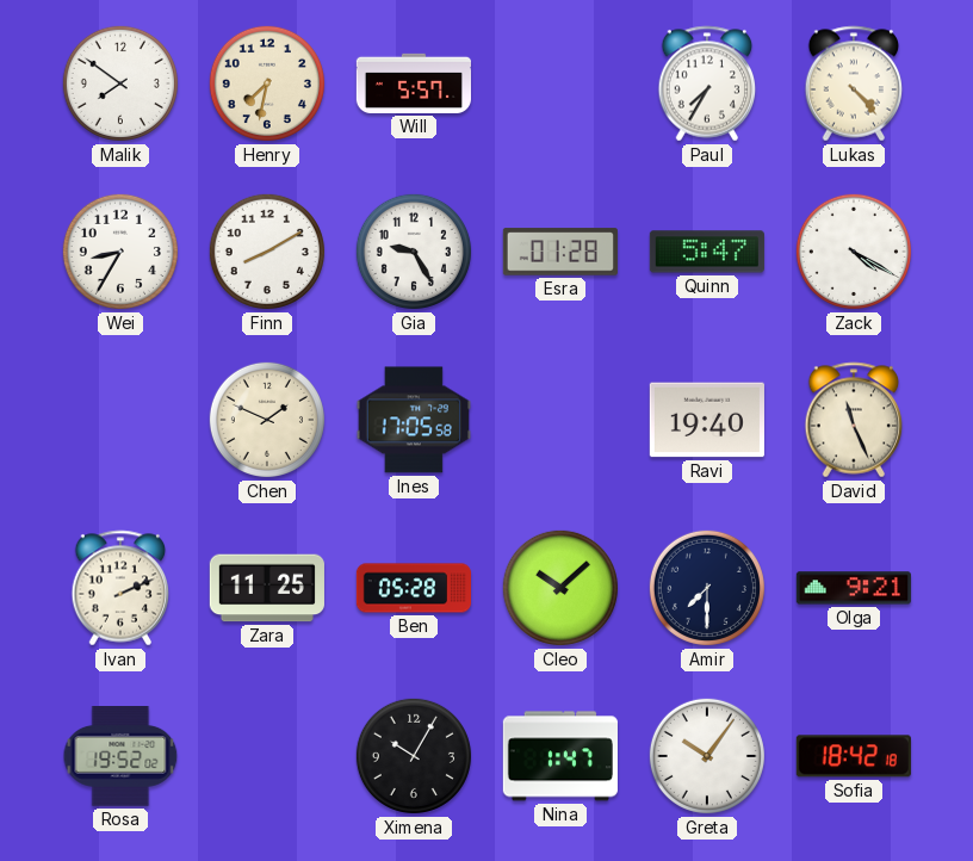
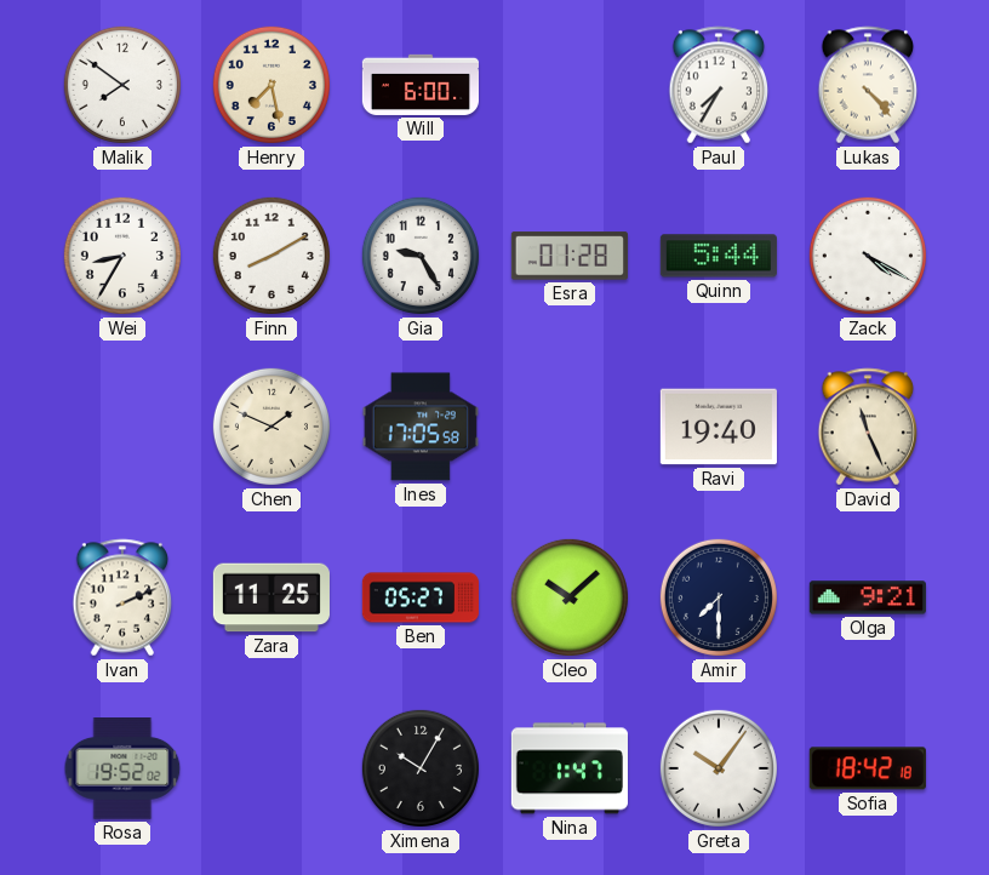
Henry: 7:32 -> 7:28 (271, 85)
Will: 5:57 -> 6:00 (419, 85)
Quinn: 5:47 -> 5:44 (719, 256)
Ben: 05:28 -> 05:27 (419, 597)
